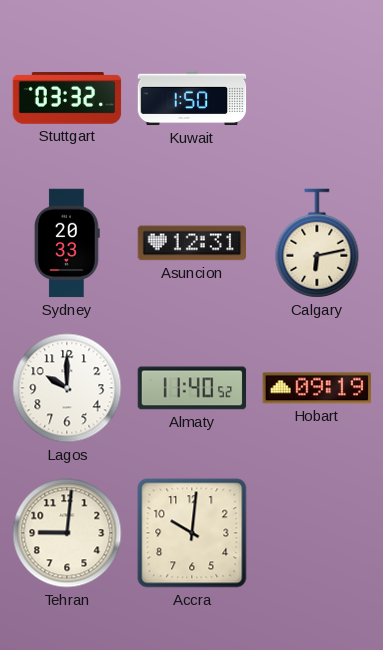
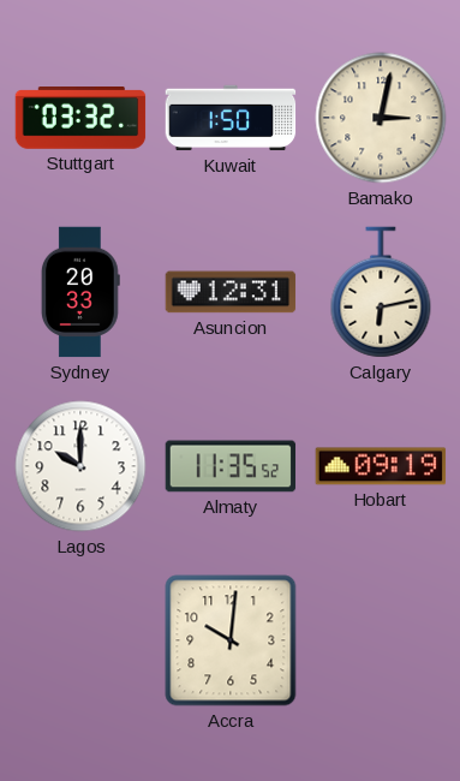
Bamako: none -> 3:02 (381, 118)
Almaty: 11:40 -> 11:35 (231, 466)
Tehran: 9:01 -> none (67, 533)
